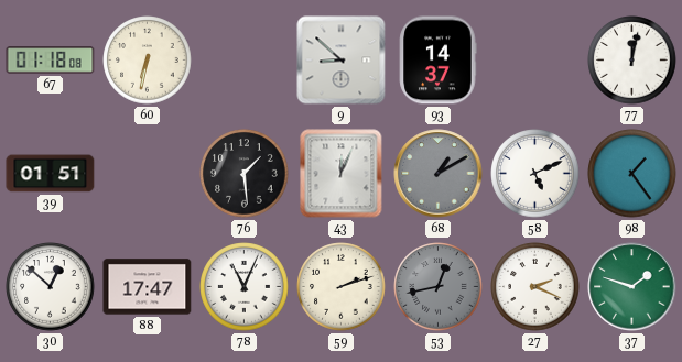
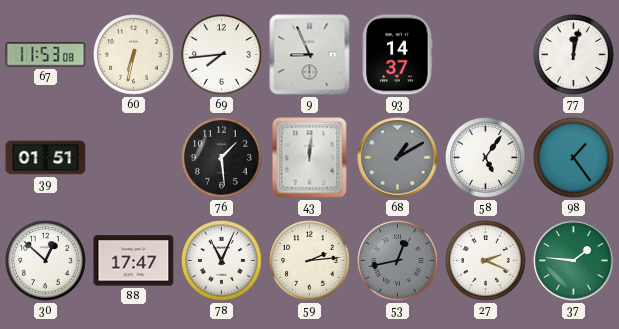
67: 01:18 -> 11:53 (46, 55)
69: none -> 7:44 (222, 55)
9: 8:52 -> 8:56 (310, 55)
43: 12:04 -> 12:01 (310, 158)
58: 5:11 -> 5:06 (486, 158)
59: 2:12 -> 2:14 (310, 261)
37: 1:48 -> 1:46 (574, 261)
